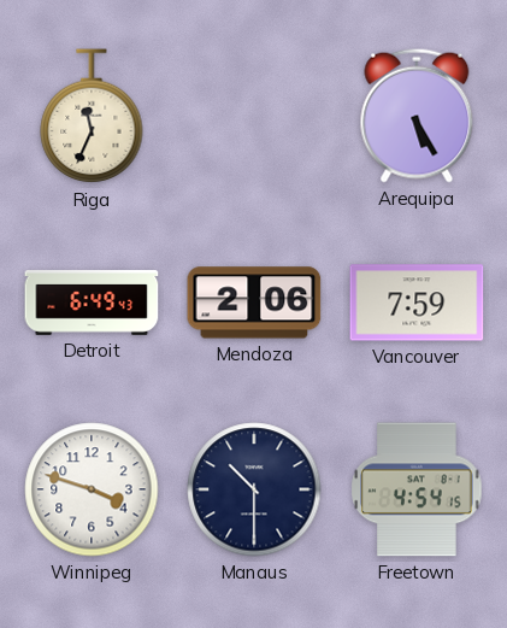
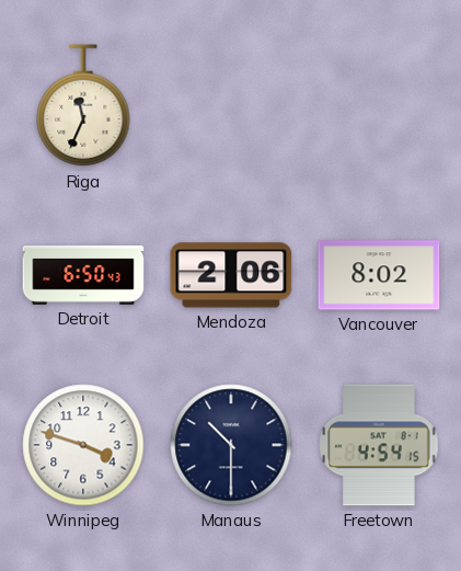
Arequipa: 5:25 -> none (417, 116)
Detroit: 6:49 -> 6:50 (83, 276)
Vancouver: 7:59 -> 8:02 (379, 275)
